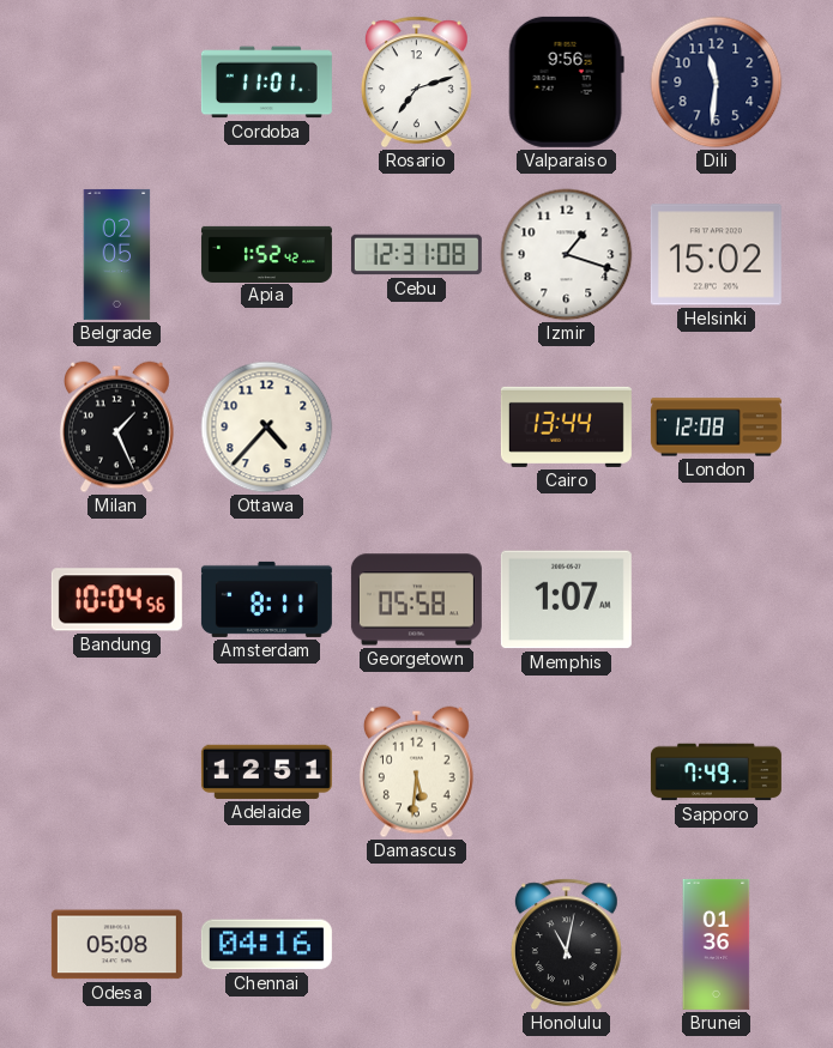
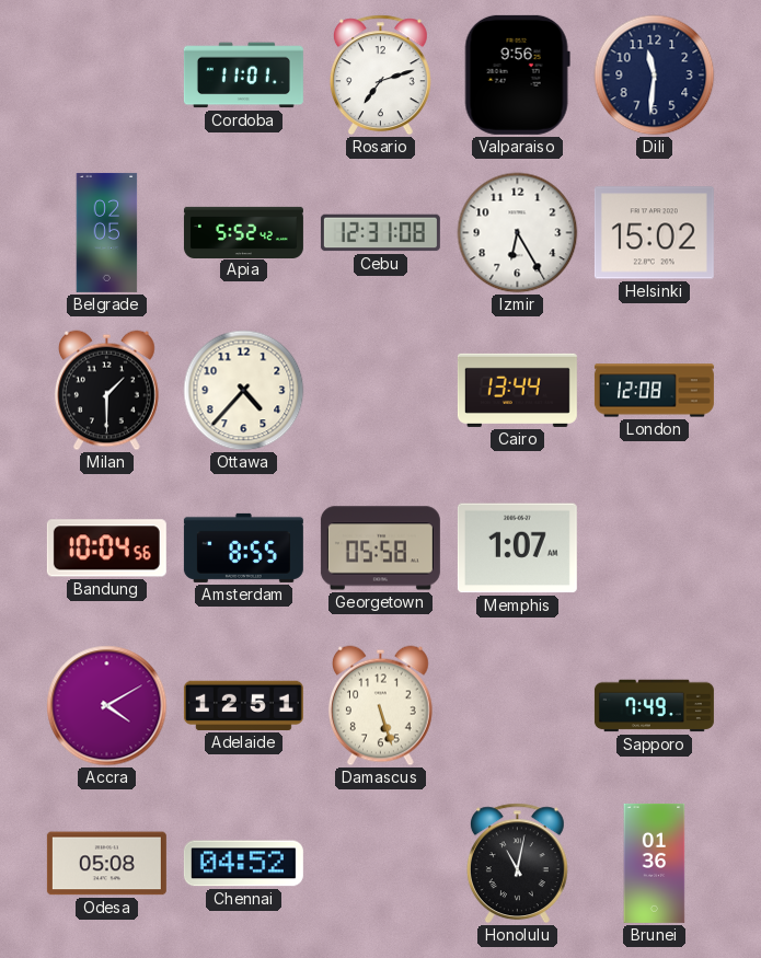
Apia: 1:52 -> 5:52 (243, 232)
Izmir: 1:18 -> 6:25 (518, 233)
Milan: 1:26 -> 1:30 (106, 391)
Amsterdam: 8:11 -> 8:55 (243, 547)
Accra: none -> 4:10 (107, 706)
Damascus: 5:31 -> 5:27 (380, 706)
Chennai: 04:16 -> 04:52 (243, 864)
